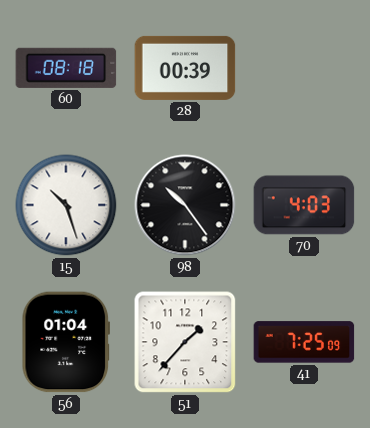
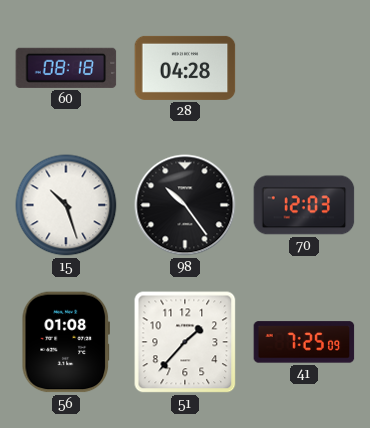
28: 00:39 -> 04:28 (185, 68)
70: 4:03 -> 12:03 (304, 205)
56: 01:04 -> 01:08 (65, 342)
